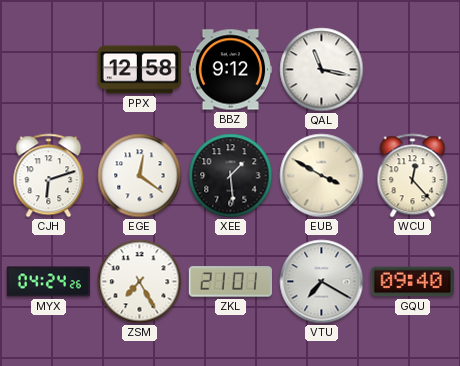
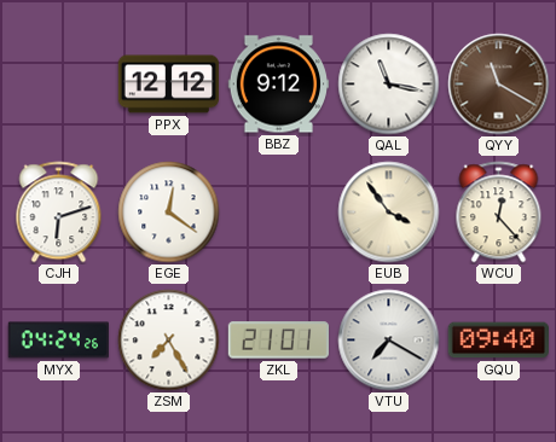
PPX: 12:58 -> 12:12 (169, 85)
QYY: none -> 11:20 (499, 85)
XEE: 1:29 -> none (231, 176)
EUB: 3:50 -> 3:54 (389, 213)
